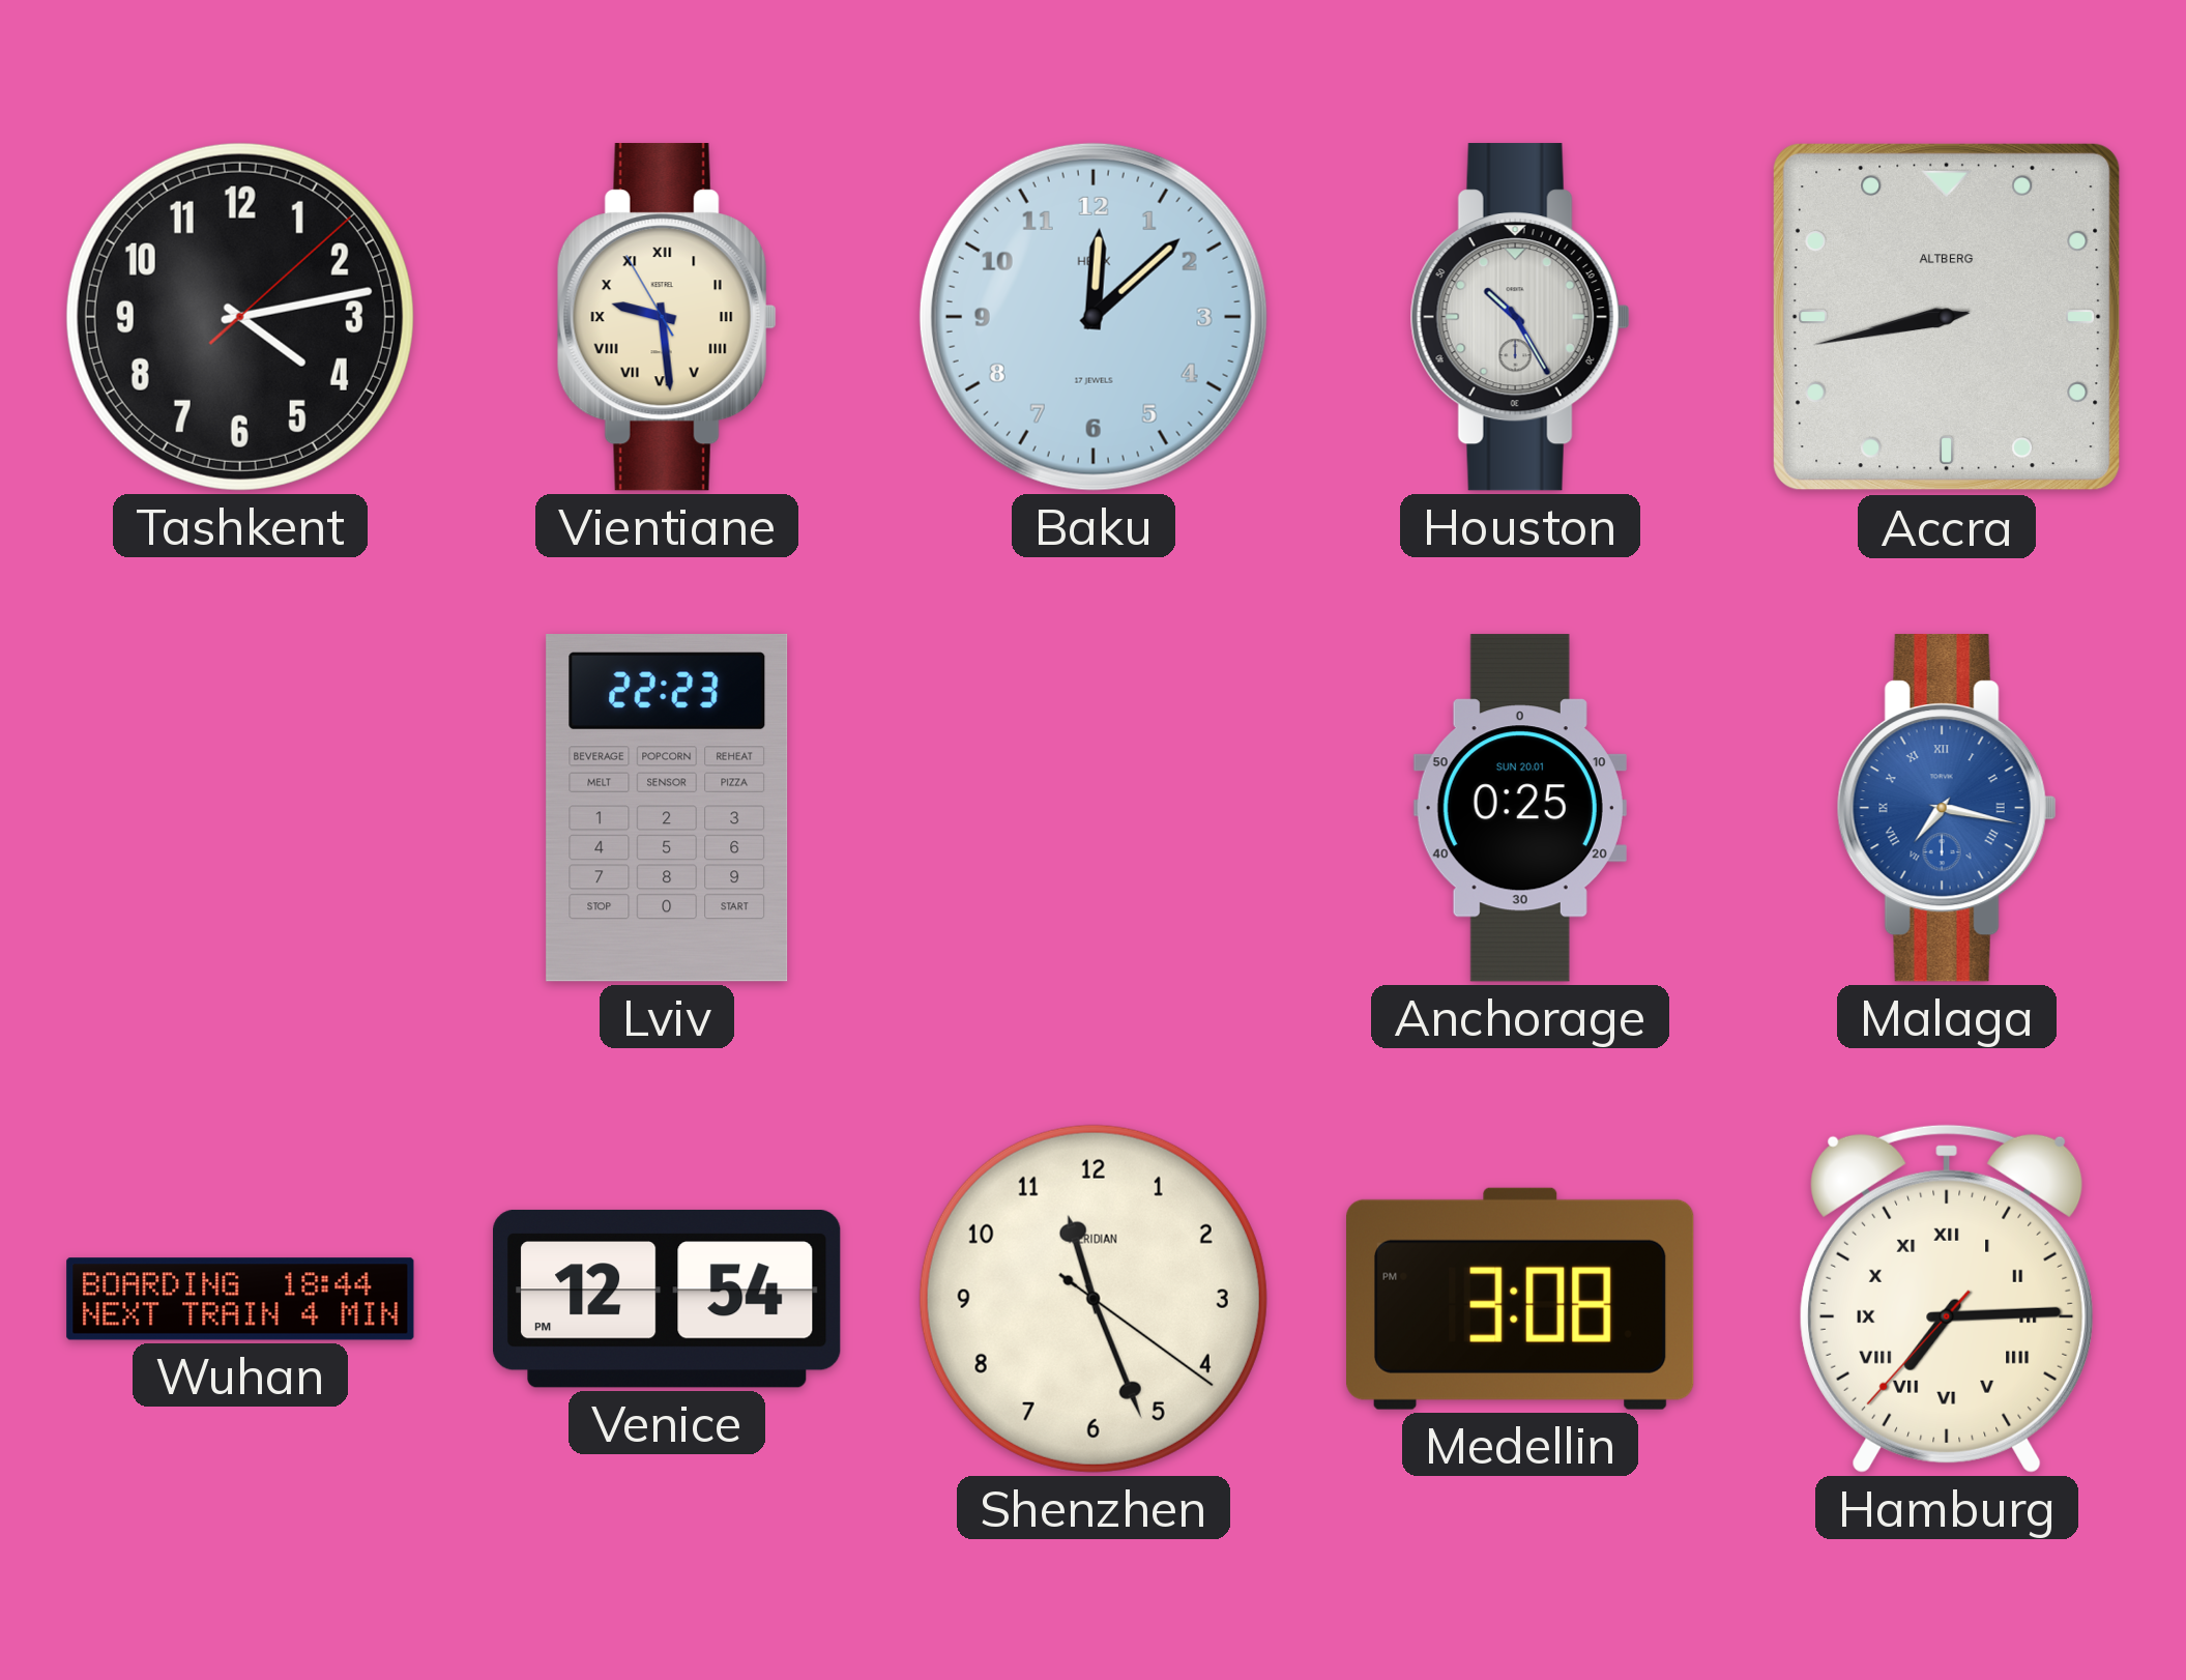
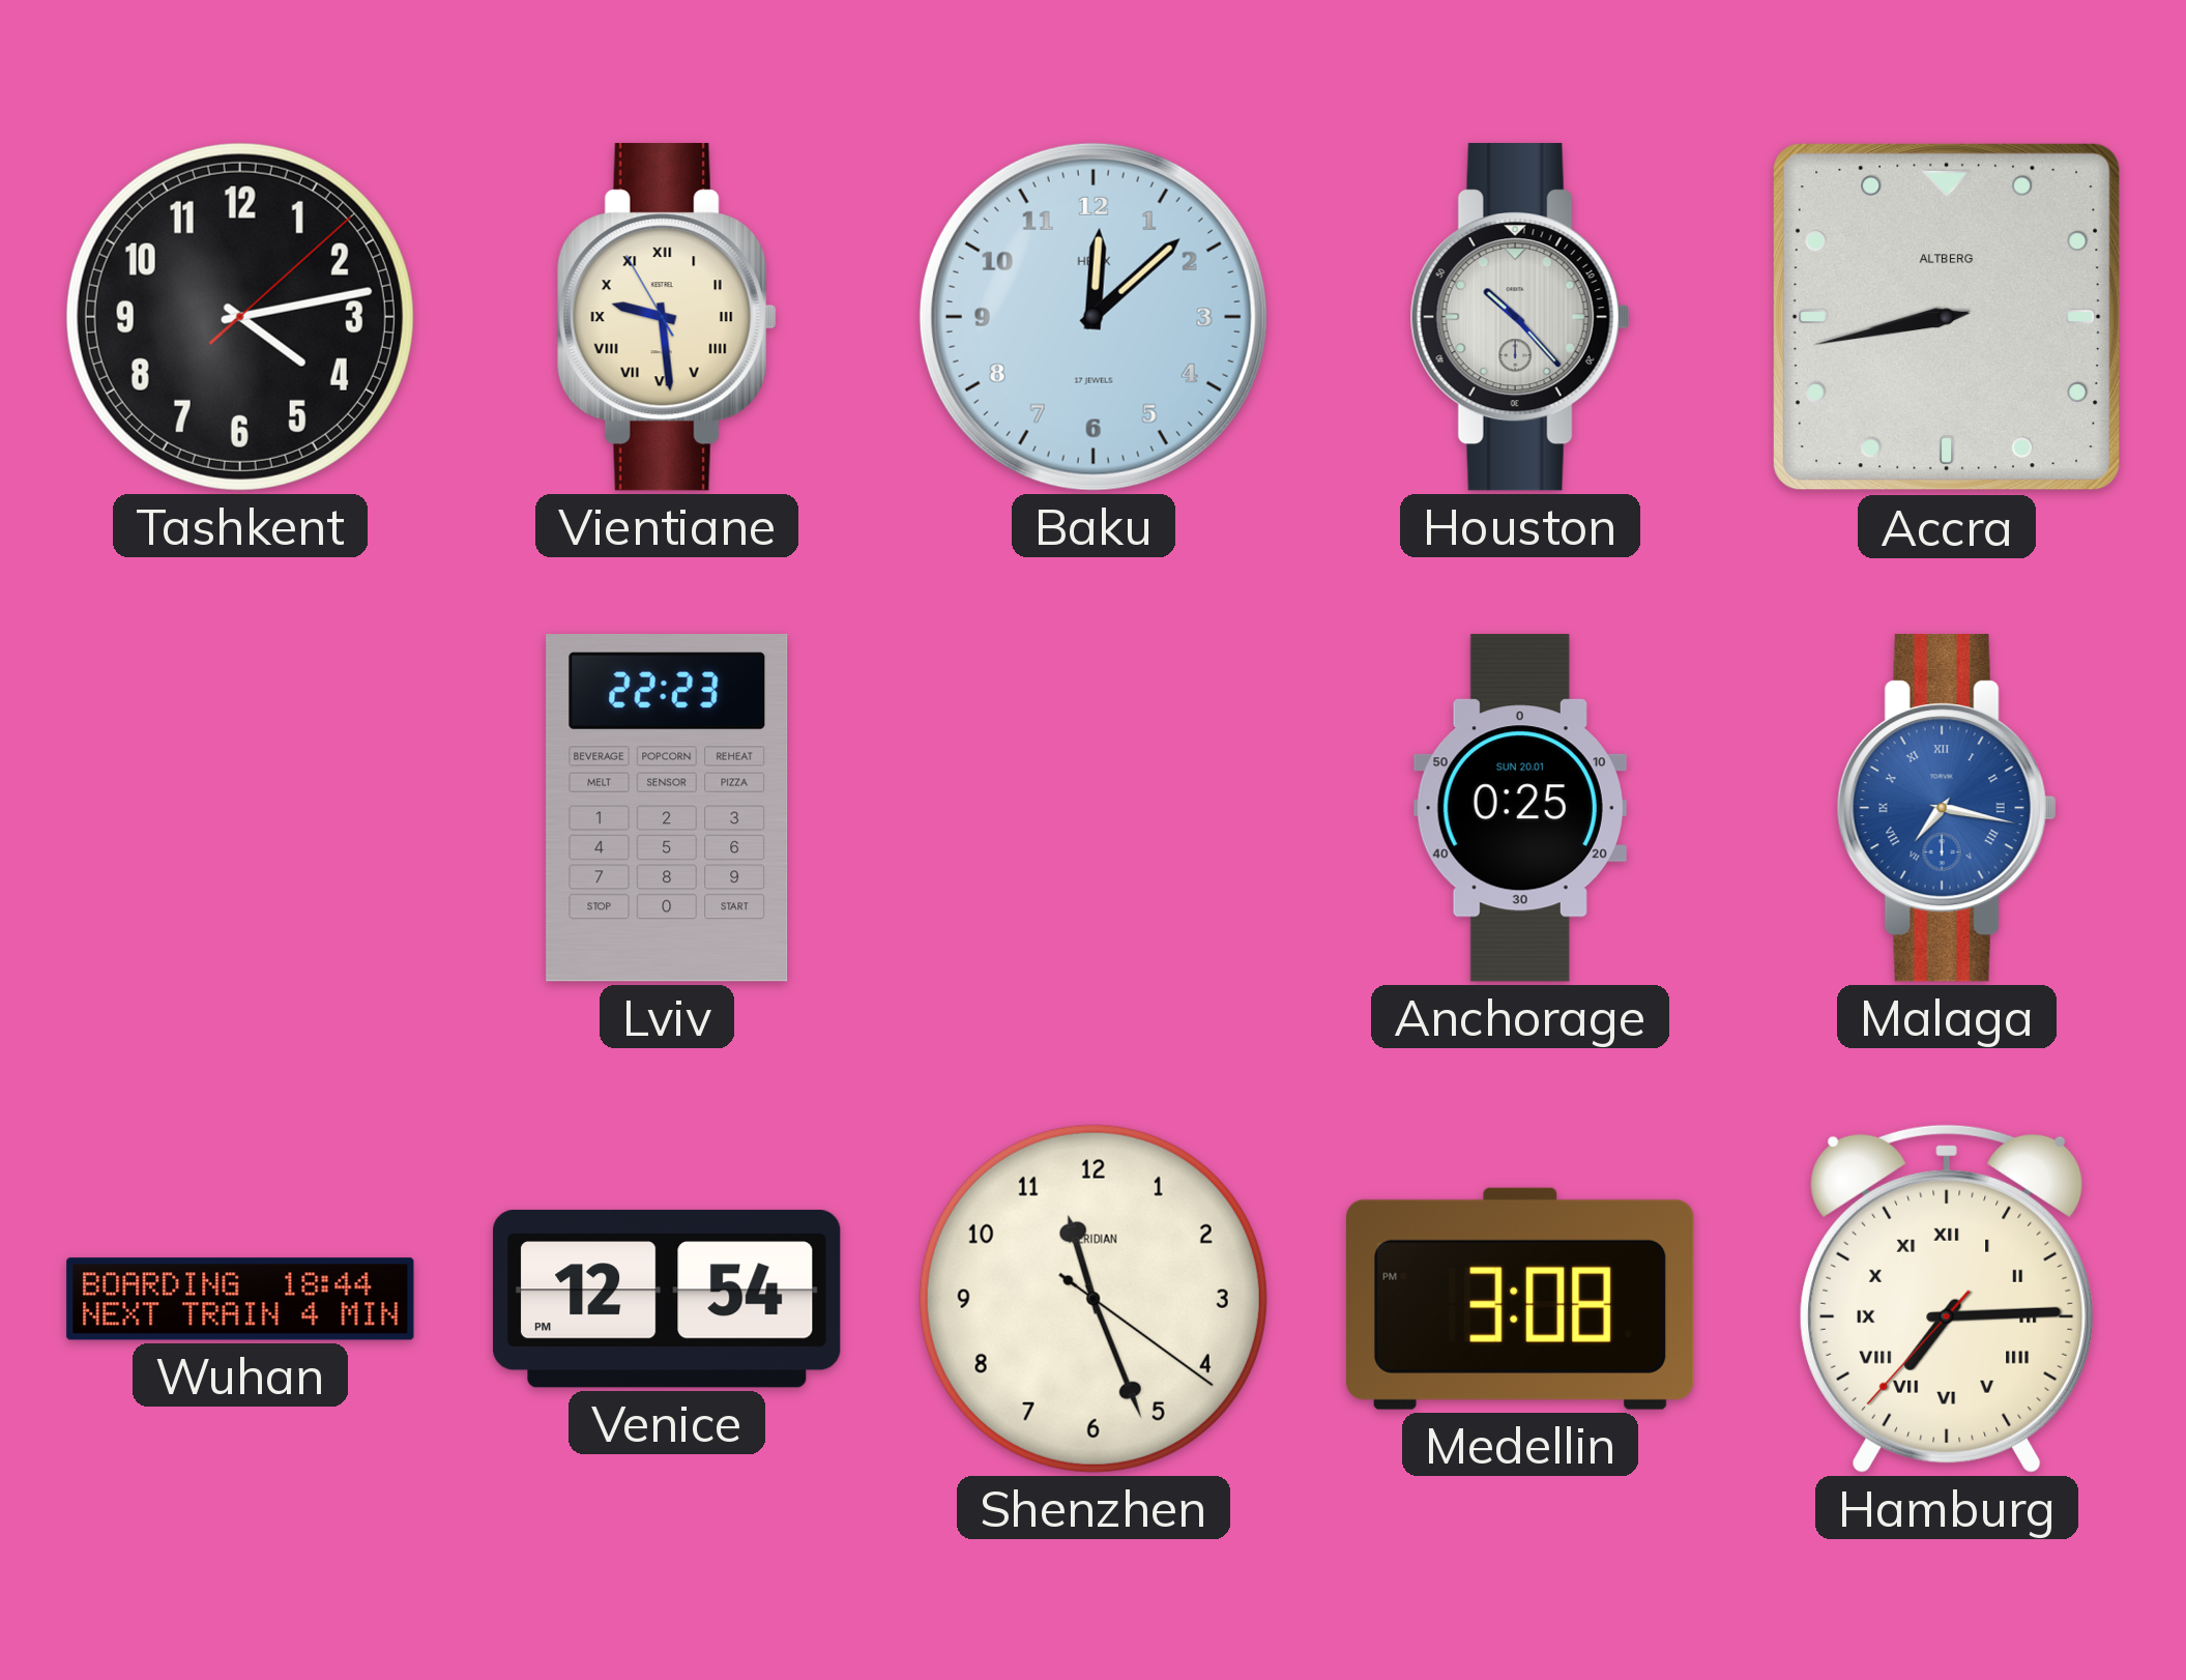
Houston: 10:25 -> 10:23 (1520, 317)
